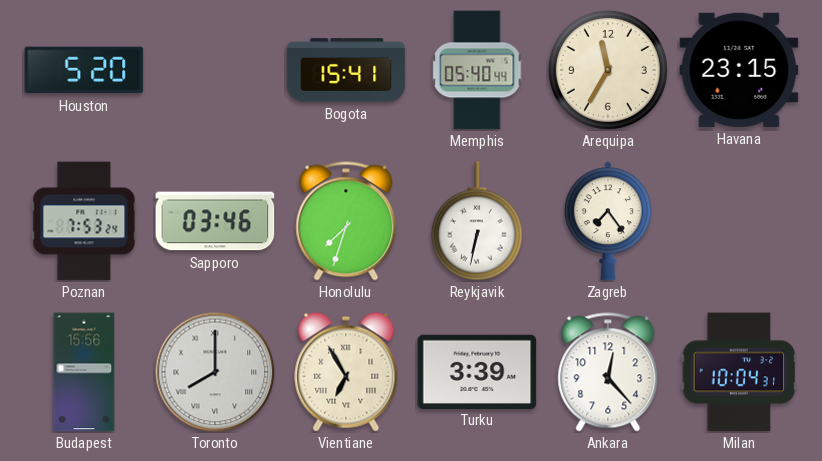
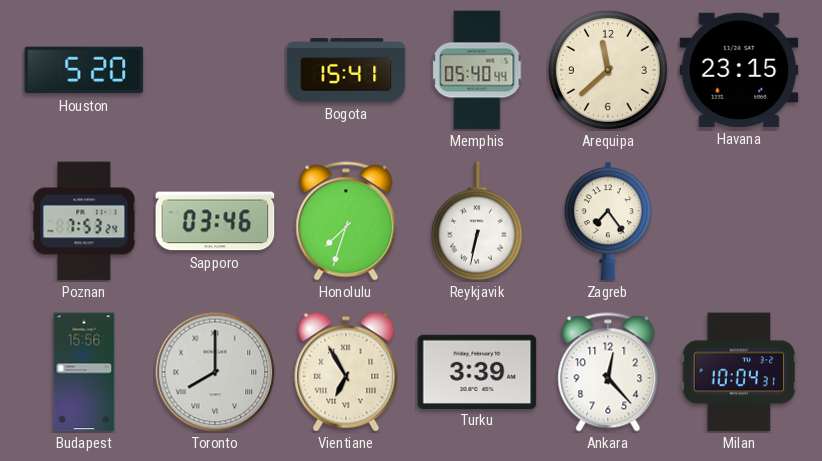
Arequipa: 11:35 -> 11:38 (608, 70)
